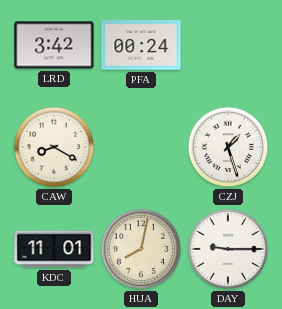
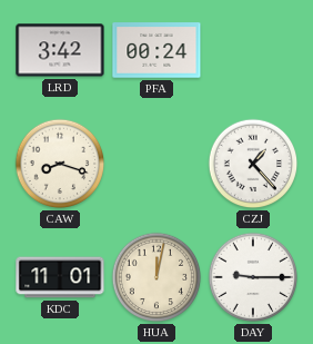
CAW: 8:20 -> 8:18 (60, 164)
CZJ: 1:27 -> 1:23 (253, 164)
HUA: 8:02 -> 12:02 (156, 277)
